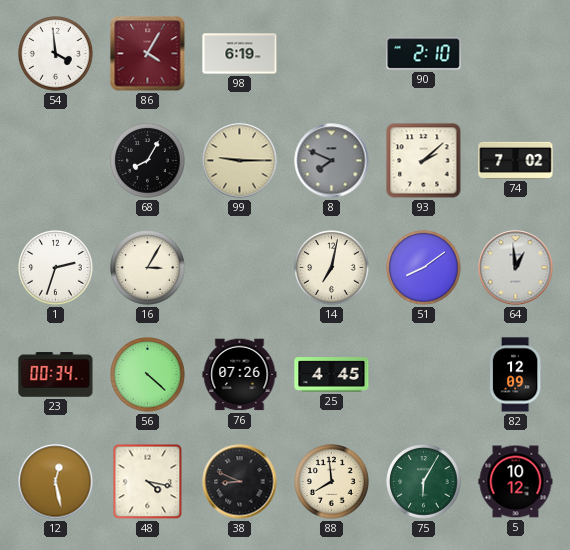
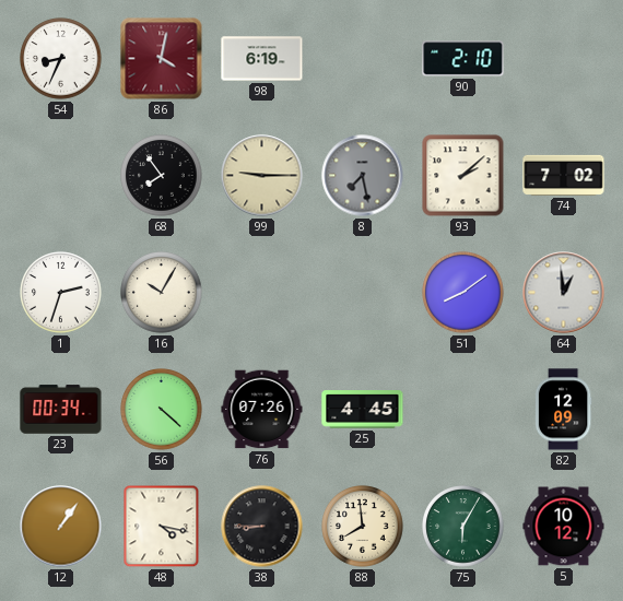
54: 3:59 -> 8:34 (61, 59)
86: 4:05 -> 4:02 (162, 59)
68: 8:05 -> 7:54 (162, 176)
8: 7:49 -> 7:28 (363, 176)
16: 3:05 -> 10:05 (162, 293)
14: 7:02 -> none (332, 268)
12: 12:28 -> 1:06 (61, 527)
38: 8:49 -> 8:45 (262, 527)
